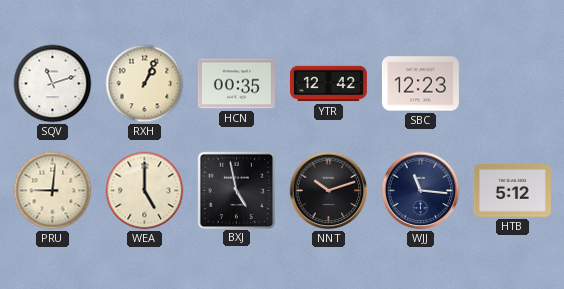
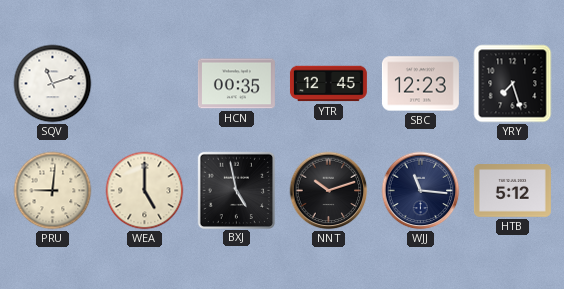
RXH: 1:04 -> none (145, 84)
YTR: 12:42 -> 12:45 (328, 84)
YRY: none -> 7:27 (513, 84)
